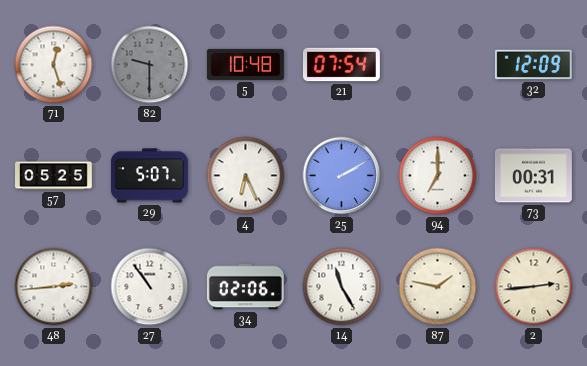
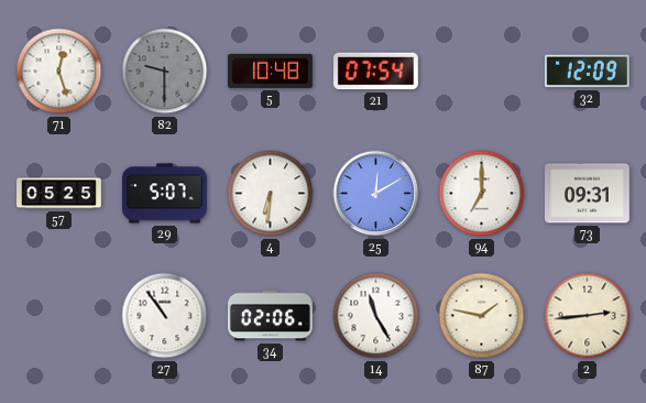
4: 6:26 -> 6:31 (271, 194)
25: 2:10 -> 12:10 (376, 194)
73: 00:31 -> 09:31 (587, 194)
48: 2:44 -> none (54, 287)
